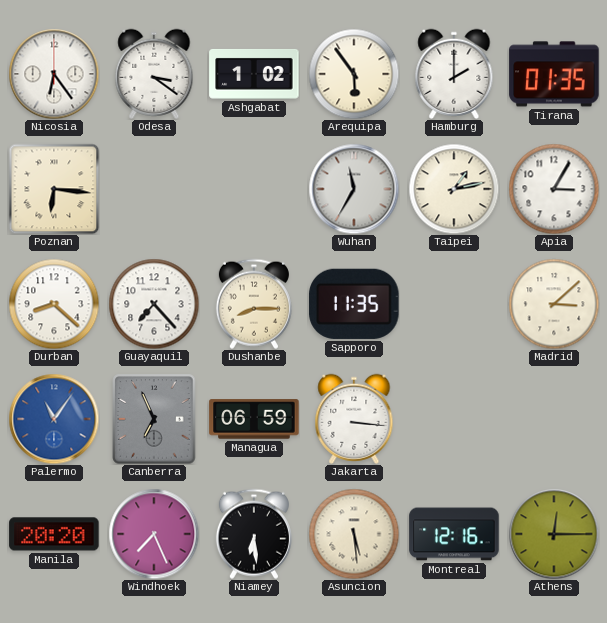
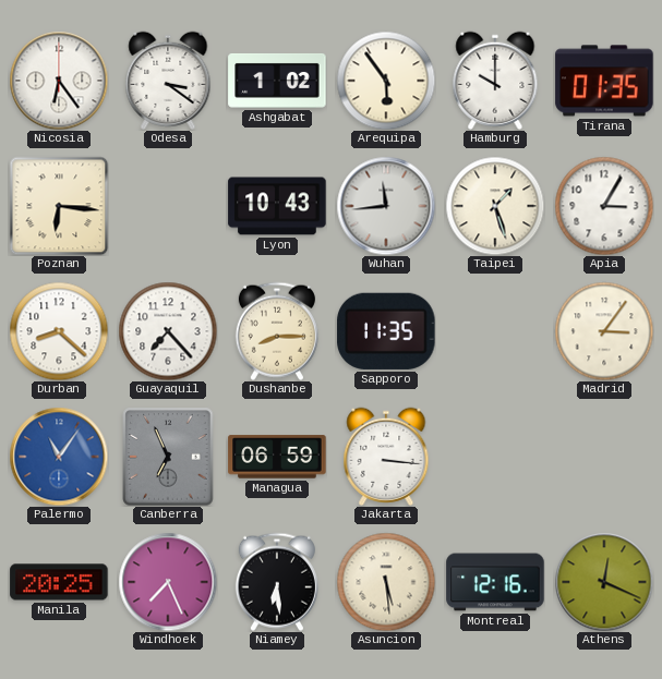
Hamburg: 2:00 -> 10:00 (495, 81)
Lyon: none -> 10:43 (277, 206)
Wuhan: 11:35 -> 11:44 (386, 206)
Taipei: 1:13 -> 1:27 (495, 206)
Madrid: 3:08 -> 3:06 (604, 331)
Manila: 20:20 -> 20:25 (59, 582)
Athens: 12:15 -> 12:19 (604, 582)
